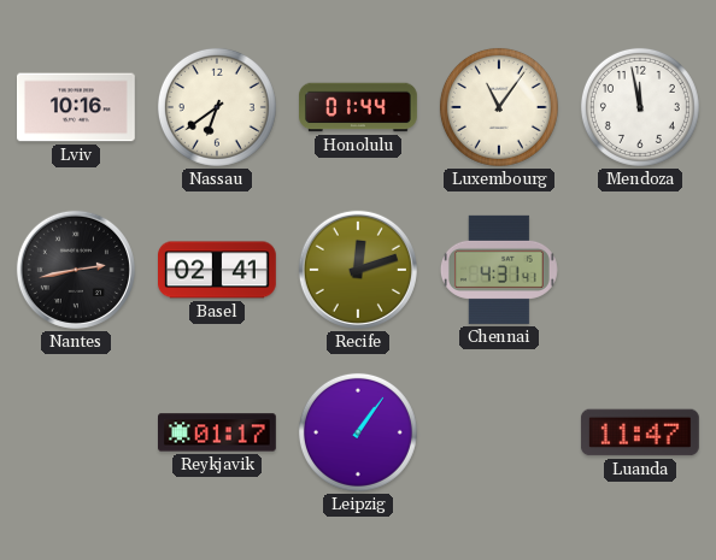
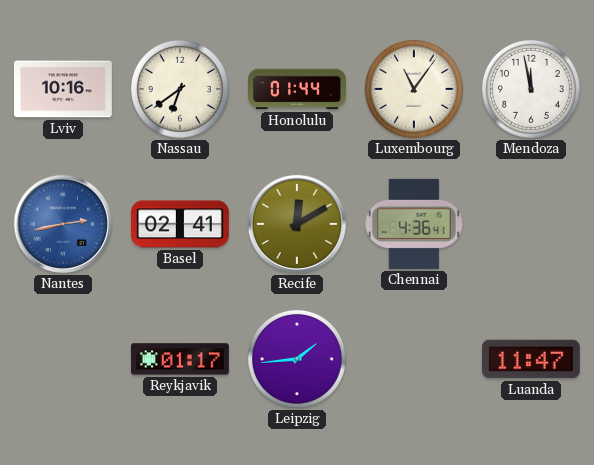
Nantes dial: black -> blue (63, 224)
Recife: 12:12 -> 12:10 (297, 224)
Chennai: 4:31 -> 4:36 (414, 224)
Leipzig: 1:06 -> 1:44 (297, 359)
